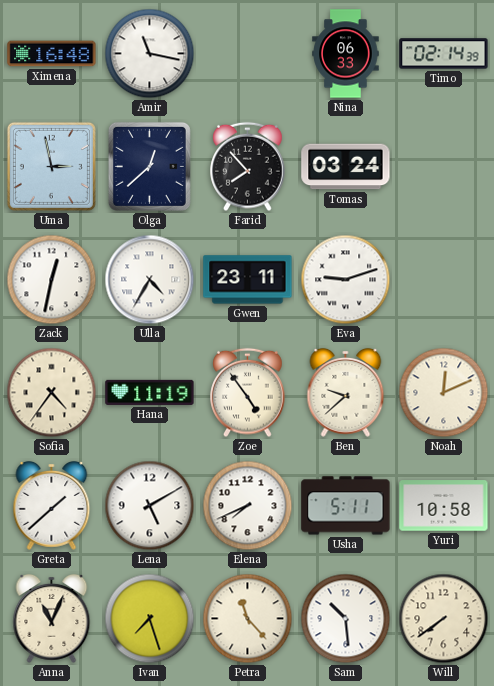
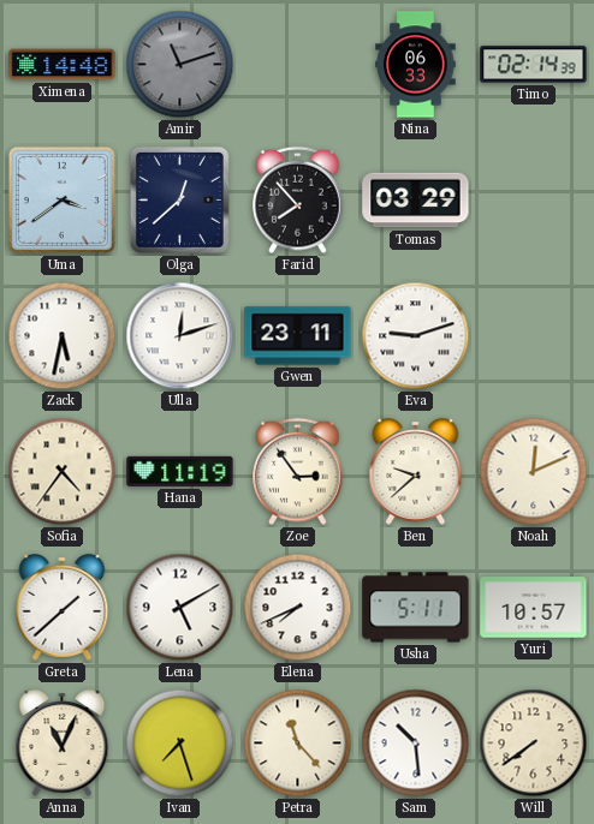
Ximena: 16:48 -> 14:48 (63, 65)
Amir: 11:17 -> 11:12 (180, 65)
Amir dial: white -> grey (180, 65)
Uma: 2:58 -> 3:39 (61, 199)
Tomas: 03:24 -> 03:29 (416, 201)
Zack: 12:32 -> 5:32 (63, 336)
Ulla: 4:35 -> 12:12 (180, 336)
Zoe: 4:54 -> 2:54 (298, 472)
Yuri: 10:58 -> 10:57 (534, 608)
